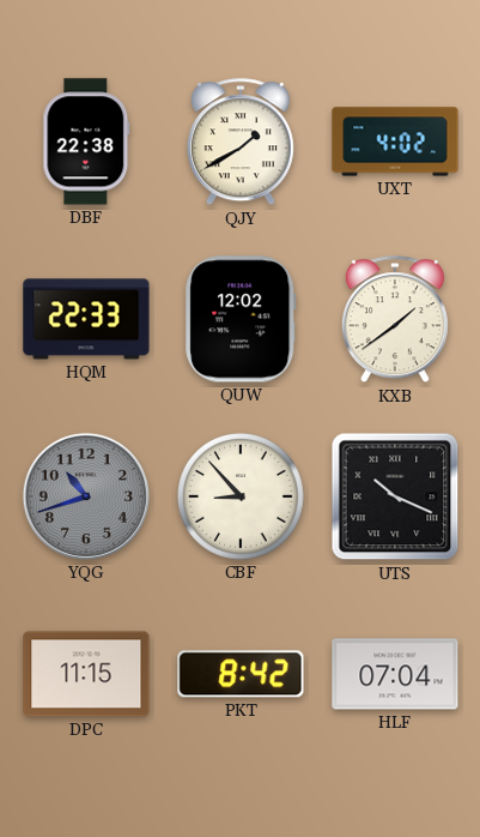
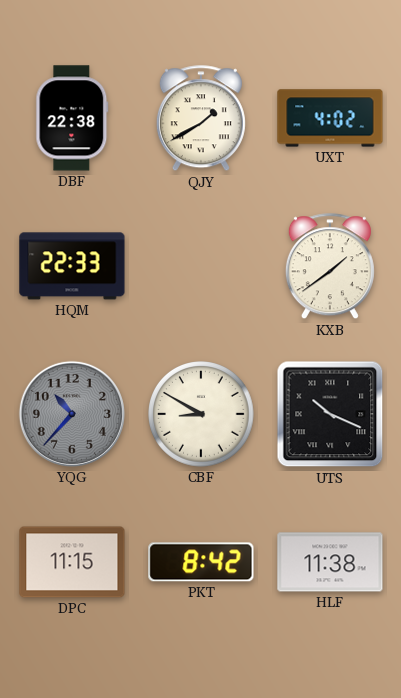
QUW: 12:02 -> none (241, 319)
YQG: 10:42 -> 10:37 (72, 414)
CBF: 8:53 -> 8:50 (202, 415)
HLF: 07:04 -> 11:38 (330, 562)
